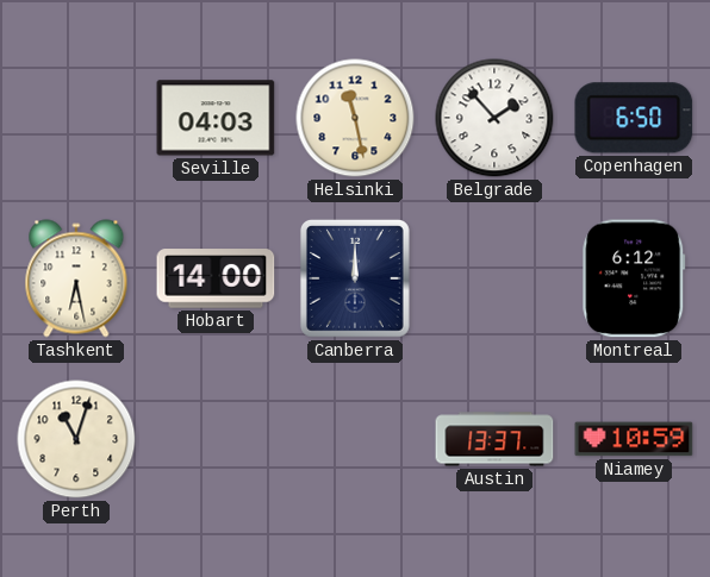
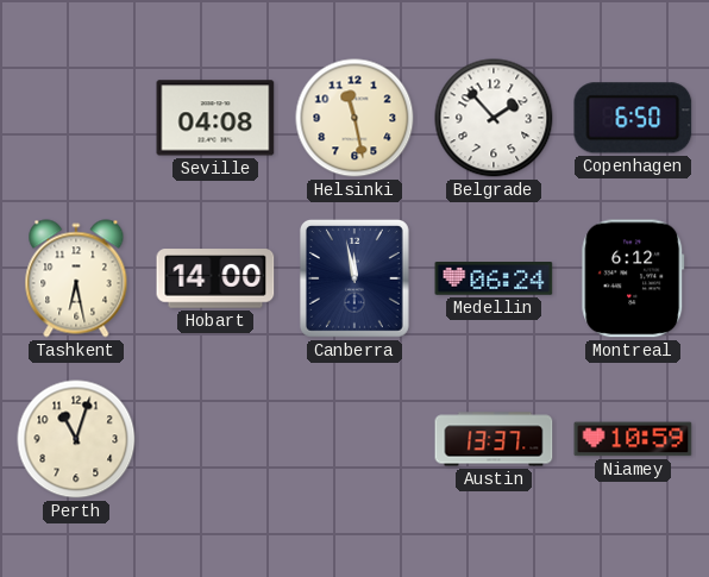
Seville: 04:03 -> 04:08 (215, 118)
Canberra: 12:00 -> 11:58 (354, 278)
Medellin: none -> 06:24 (494, 280)
